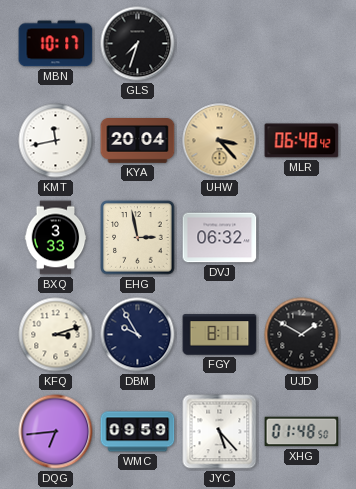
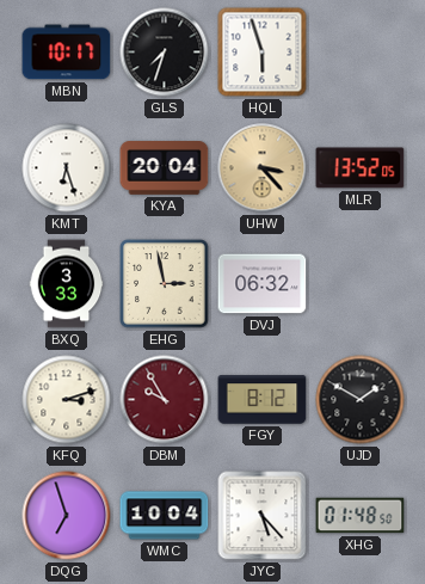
HQL: none -> 5:57 (263, 53)
KMT: 11:43 -> 6:27 (67, 168)
MLR: 06:48 -> 13:52 (361, 168)
DBM dial: navy -> burgundy (165, 400)
FGY: 8:11 -> 8:12 (263, 400)
DQG: 6:44 -> 6:57 (67, 516)
WMC: 09:59 -> 10:04 (165, 516)
